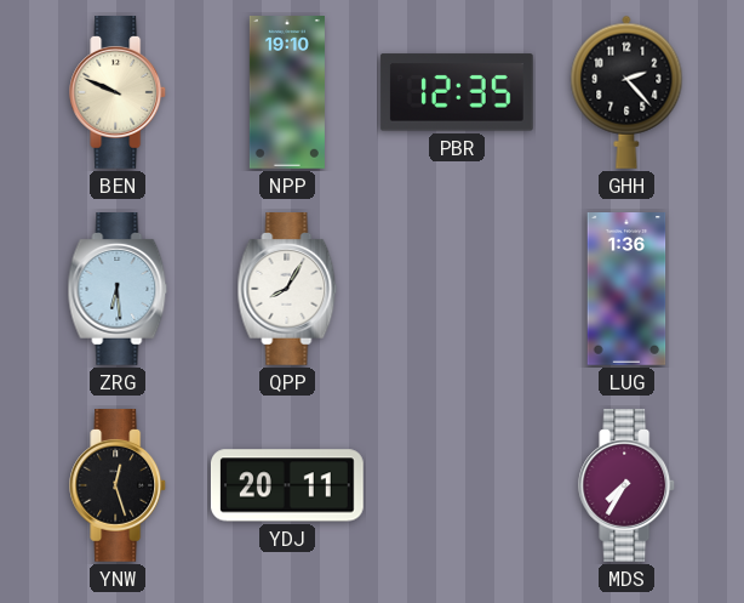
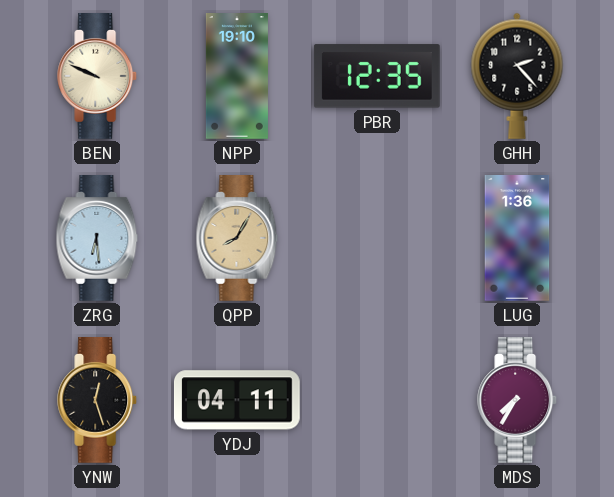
QPP dial: white -> champagne (237, 239)
YDJ: 20:11 -> 04:11 (237, 400)
